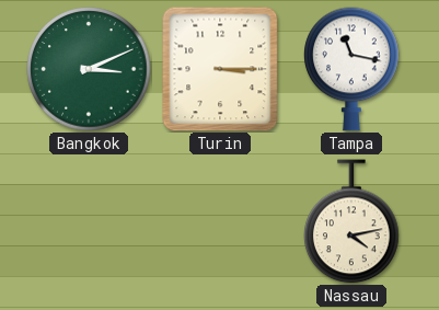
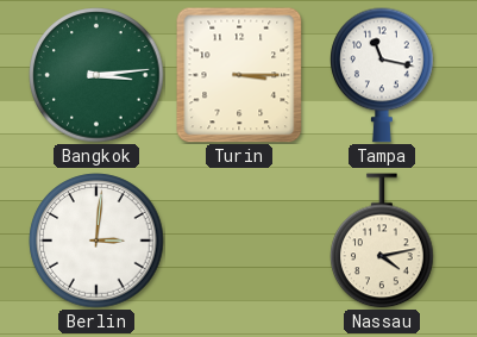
Bangkok: 3:11 -> 3:14 (96, 75)
Berlin: none -> 3:01 (96, 241)
